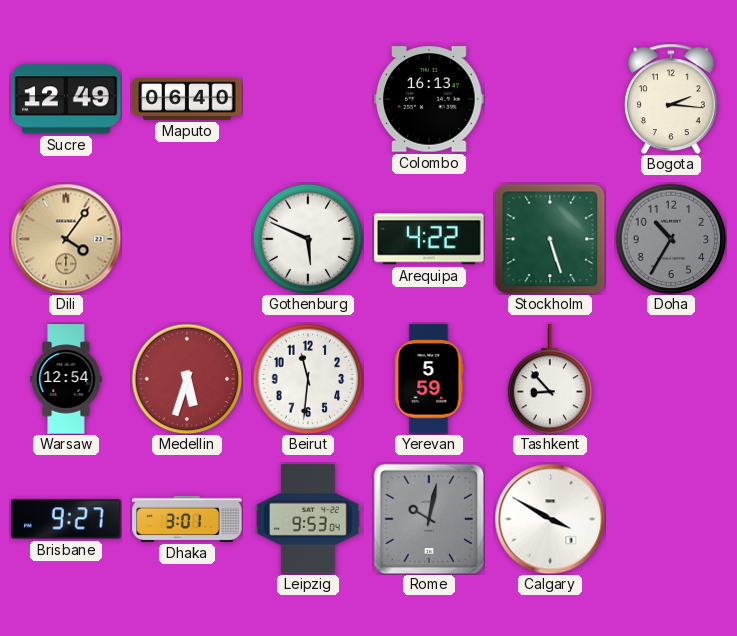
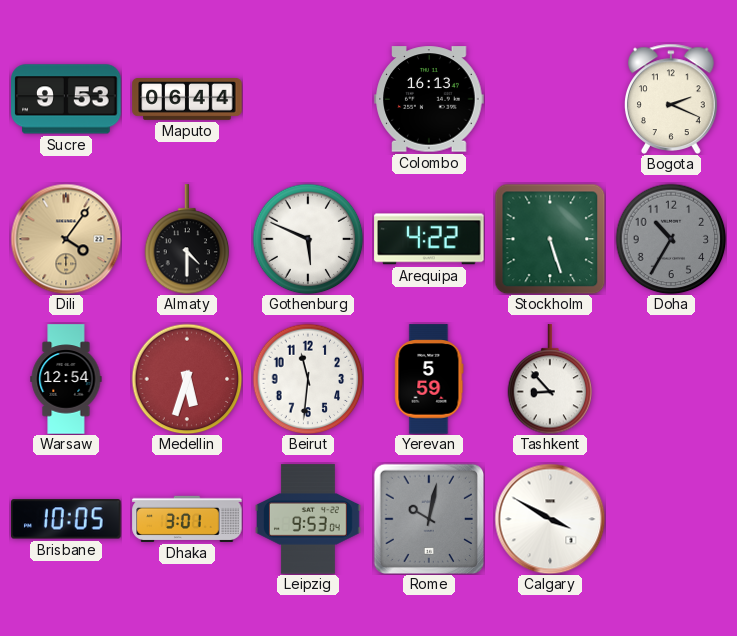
Sucre: 12:49 -> 9:53 (66, 99)
Maputo: 06:40 -> 06:44 (187, 100)
Bogota: 2:16 -> 2:19 (672, 99)
Almaty: none -> 4:30 (187, 239)
Brisbane: 9:27 -> 10:05 (66, 519)
